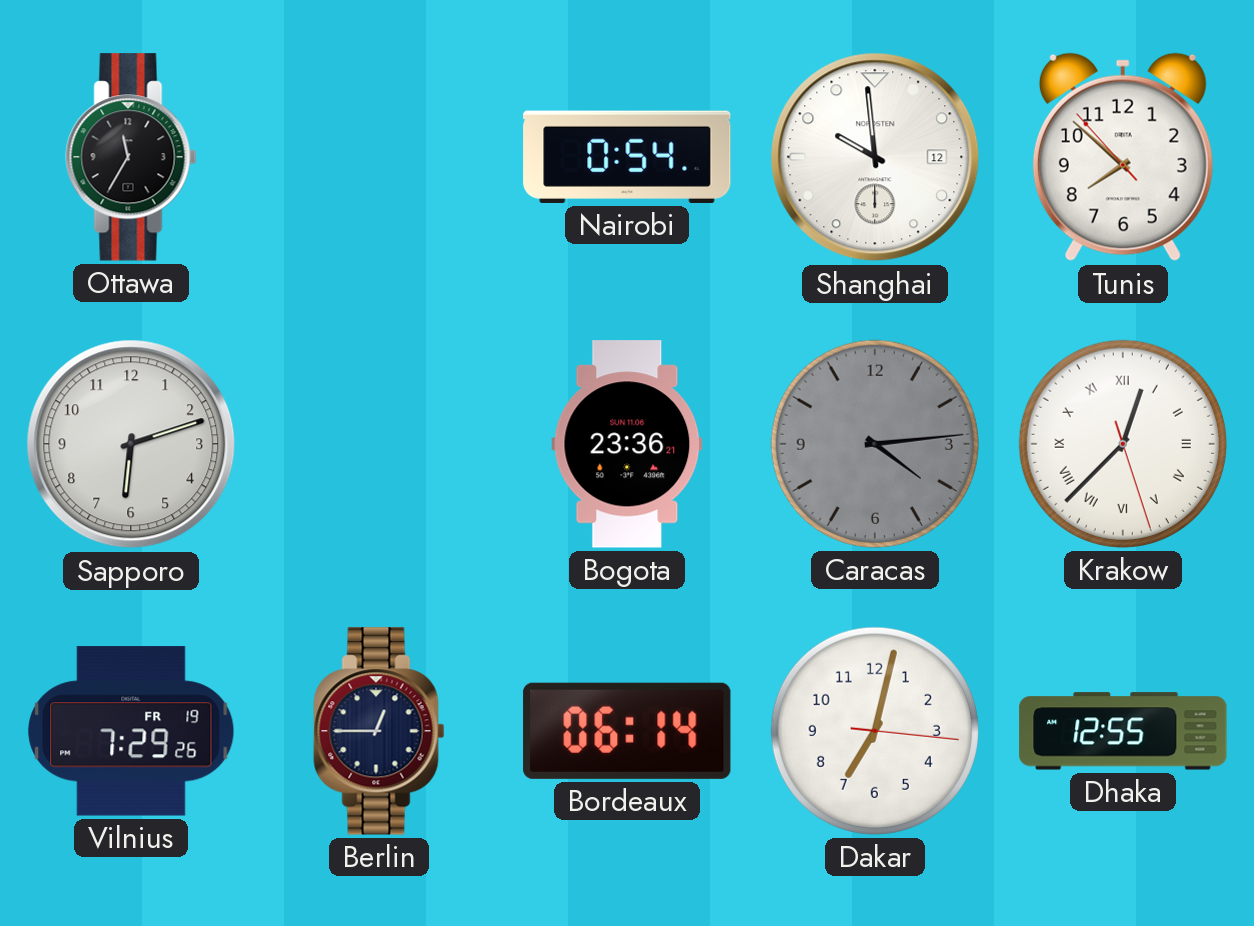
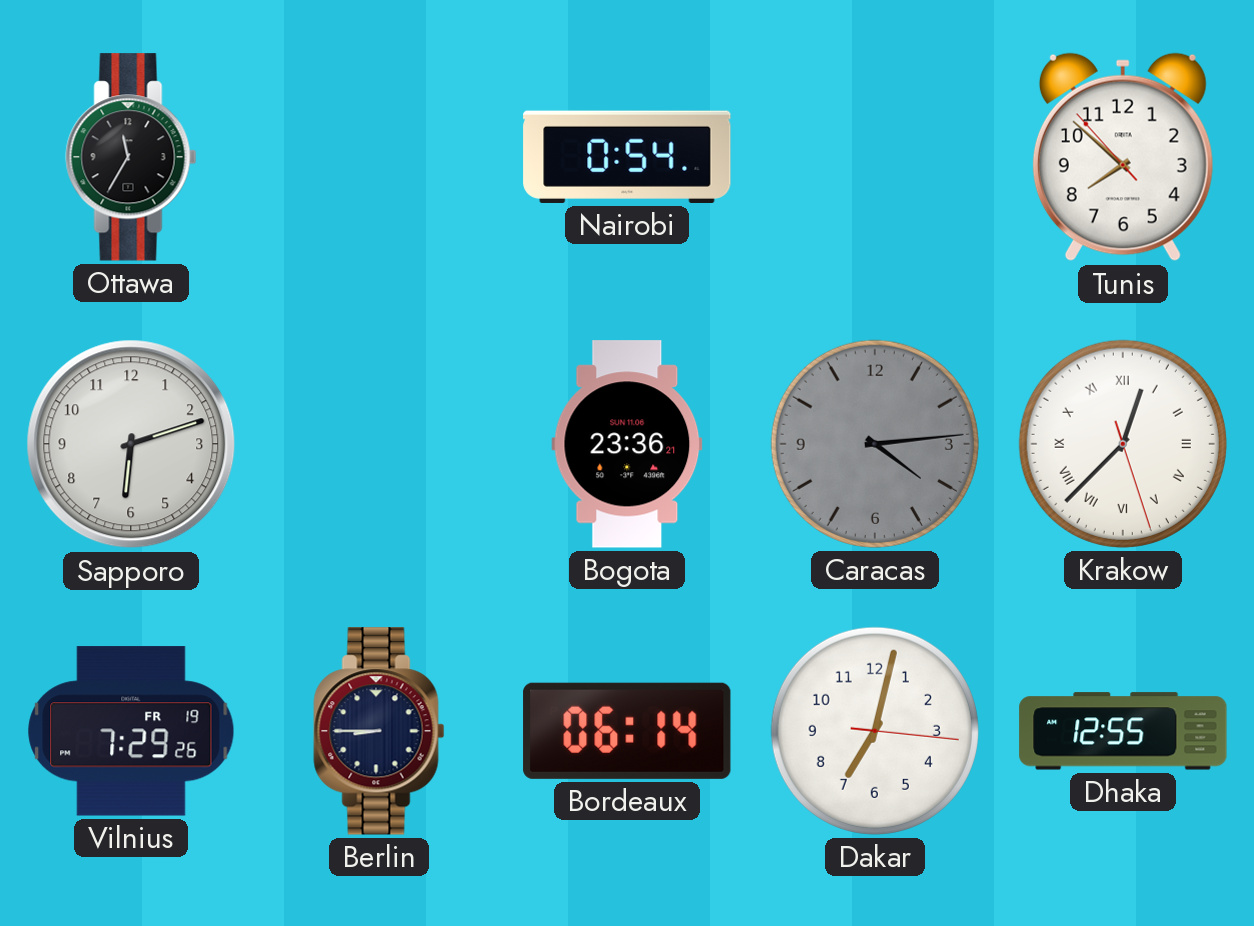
Shanghai: 9:59 -> none (875, 157)
Berlin: 12:45 -> 8:45 (379, 731)
